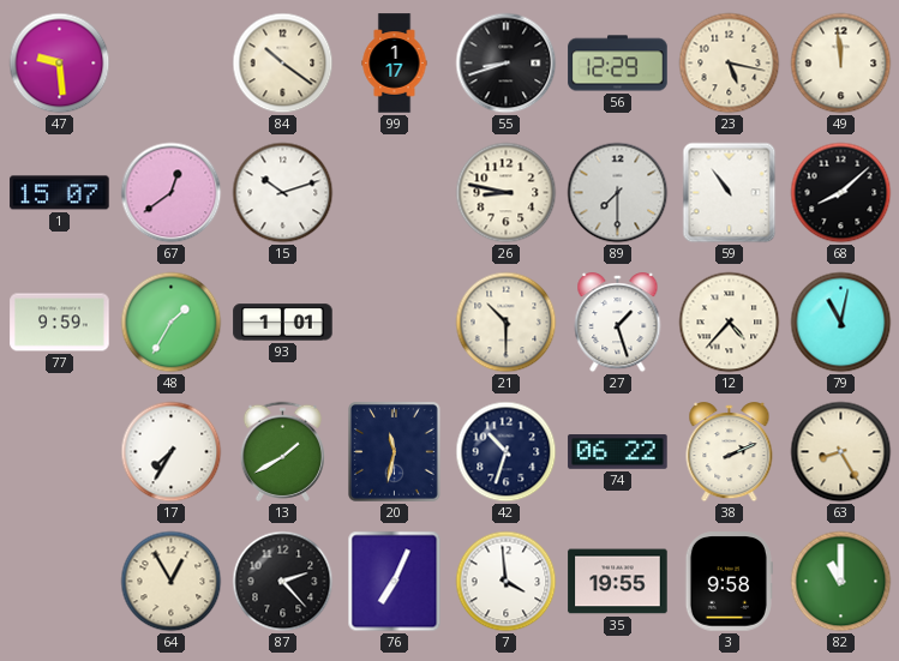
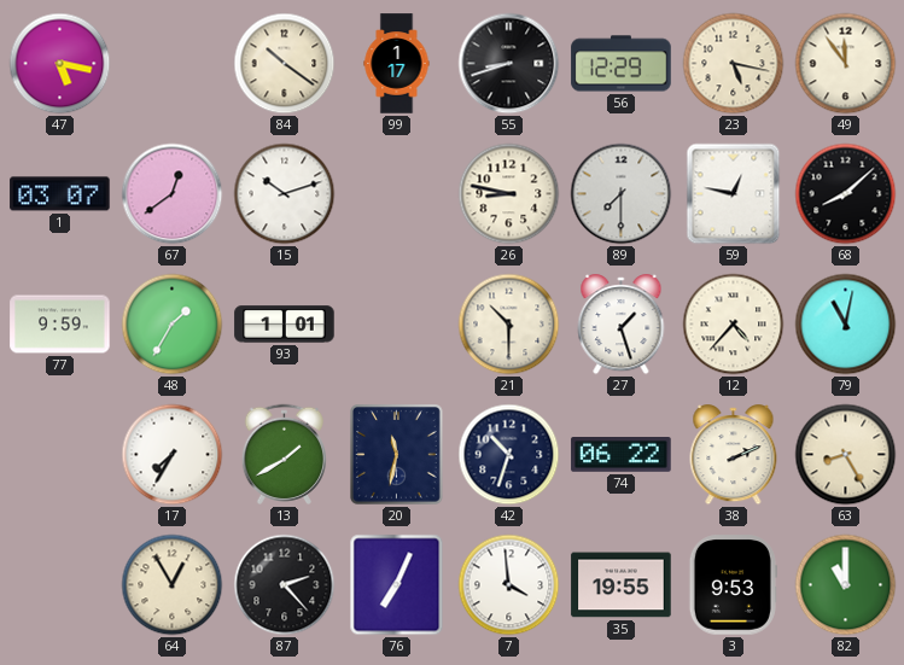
47: 9:29 -> 5:17 (60, 64)
49: 11:59 -> 11:54 (846, 64)
1: 15:07 -> 03:07 (60, 194)
59: 10:54 -> 12:47 (734, 194)
3: 9:58 -> 9:53 (733, 585)
